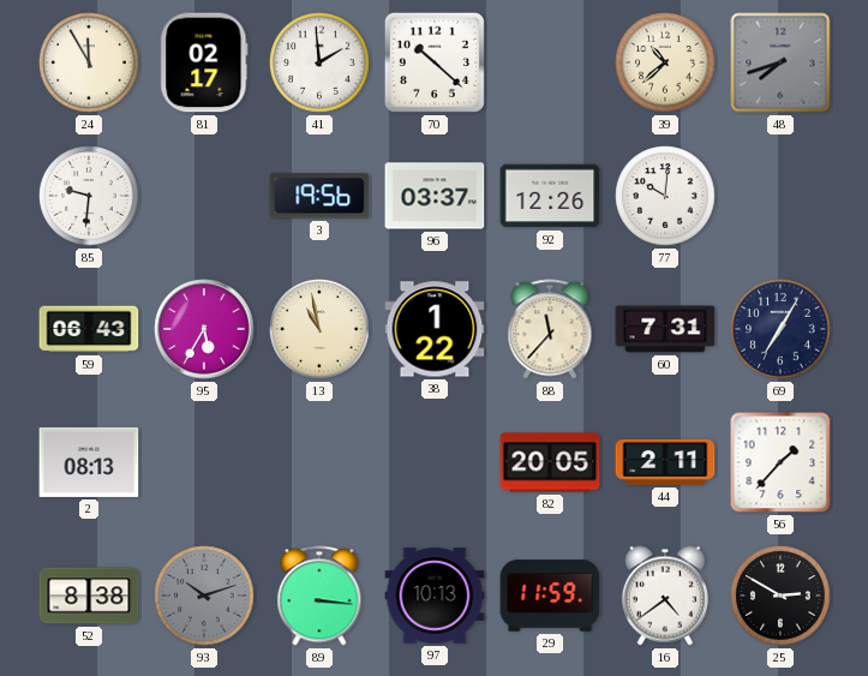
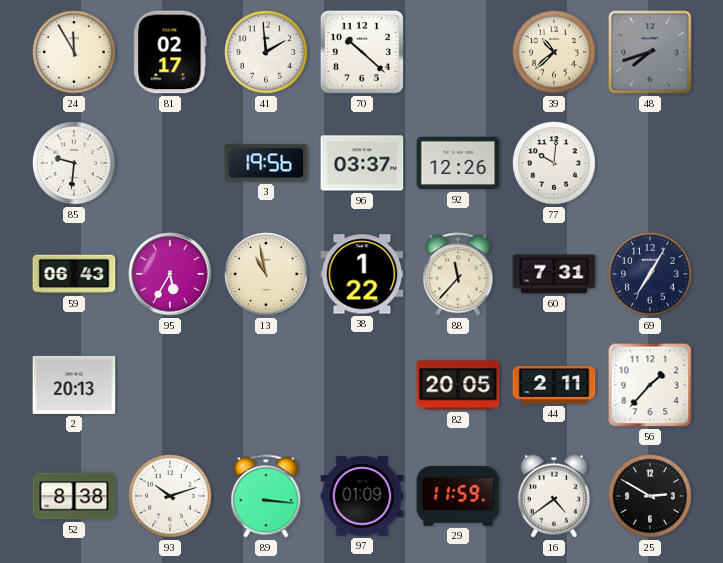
2: 08:13 -> 20:13 (74, 385)
93 dial: grey -> white (170, 496)
97: 10:13 -> 01:09 (362, 496)
